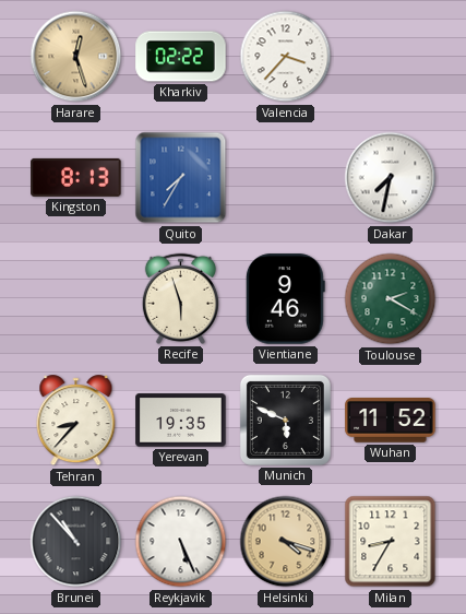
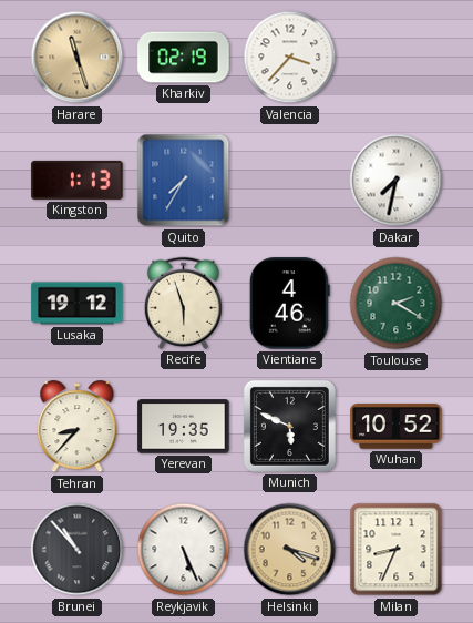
Harare: 12:27 -> 11:27 (78, 58)
Kharkiv: 02:22 -> 02:19 (184, 58)
Kingston: 8:13 -> 1:13 (78, 180)
Lusaka: none -> 19:12 (78, 304)
Vientiane: 9:46 -> 4:46 (289, 304)
Wuhan: 11:52 -> 10:52 (397, 427)
Milan: 8:35 -> 8:34 (397, 550)
